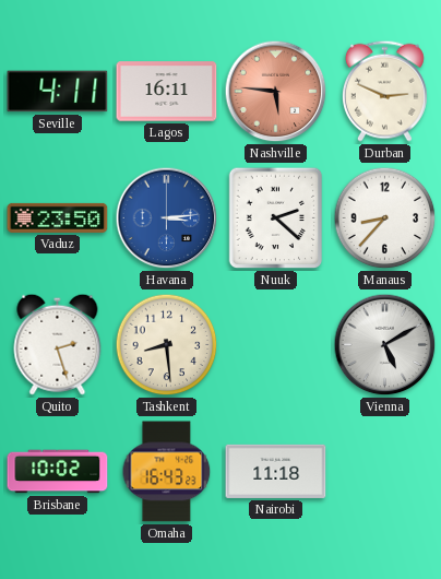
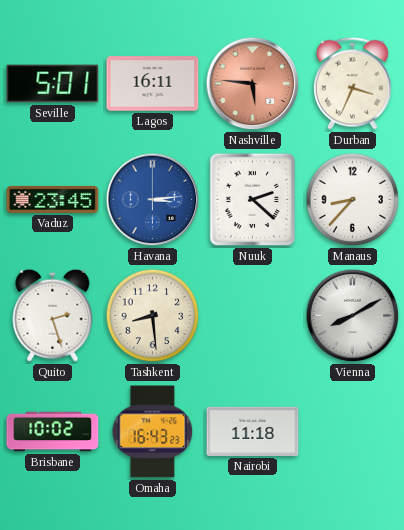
Seville: 4:11 -> 5:01 (53, 84)
Durban: 2:49 -> 3:34 (352, 83)
Vaduz: 23:50 -> 23:45 (53, 199)
Vienna: 5:10 -> 8:10 (353, 316)
